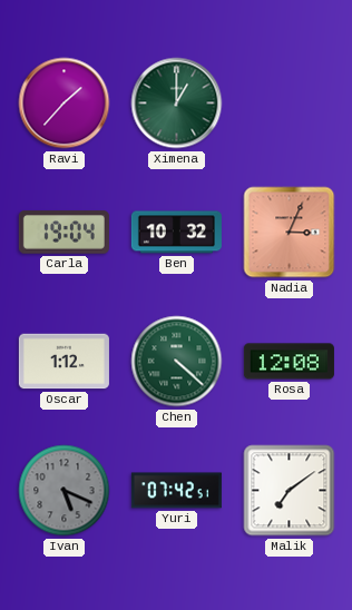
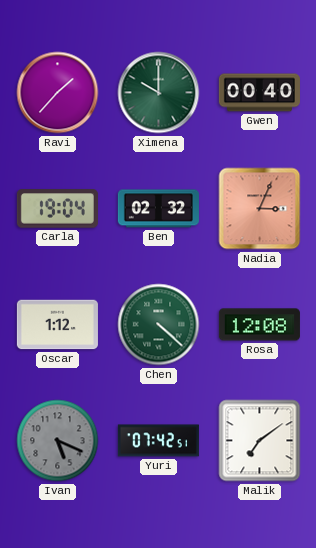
Ximena: 1:00 -> 10:00 (159, 93)
Gwen: none -> 00:40 (259, 93)
Ben: 10:32 -> 02:32 (158, 209)
